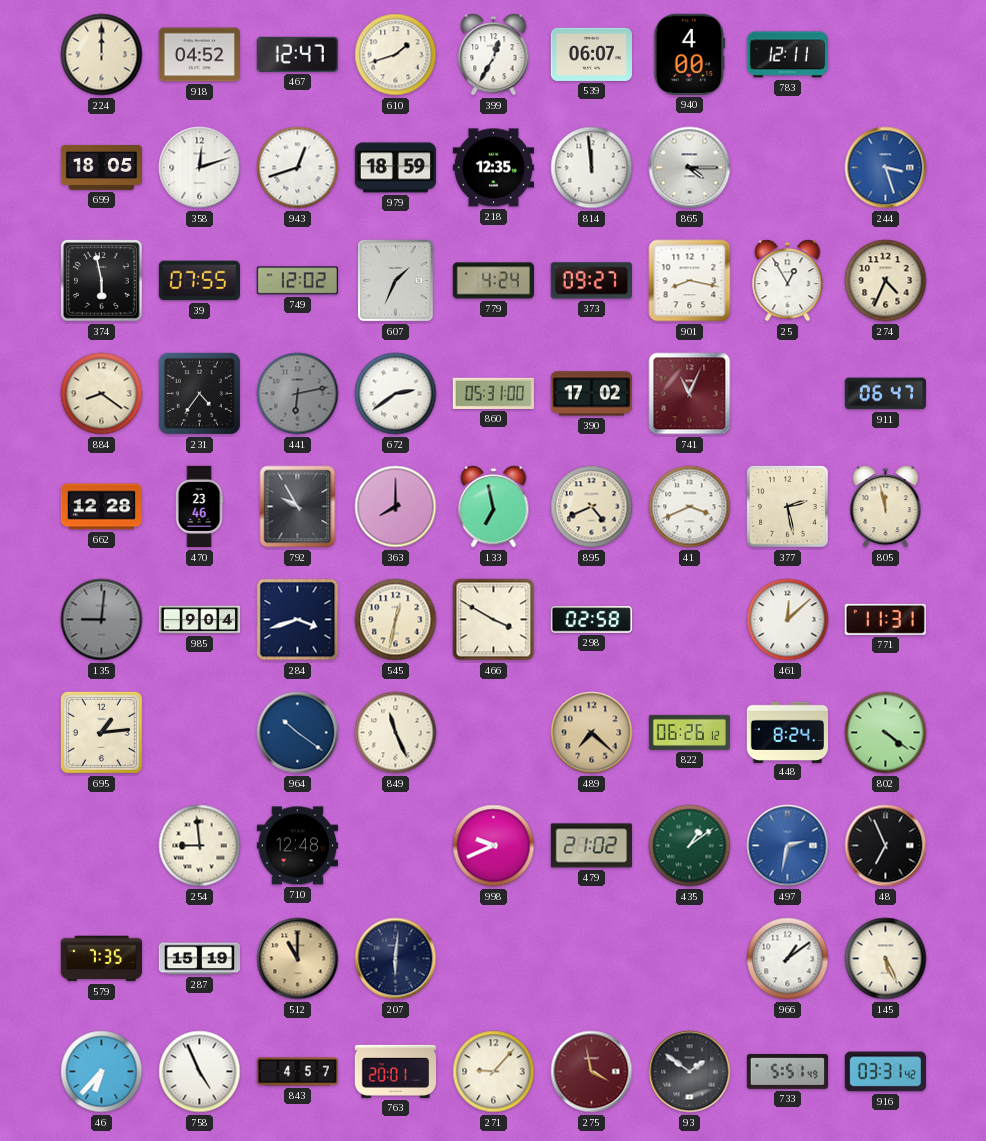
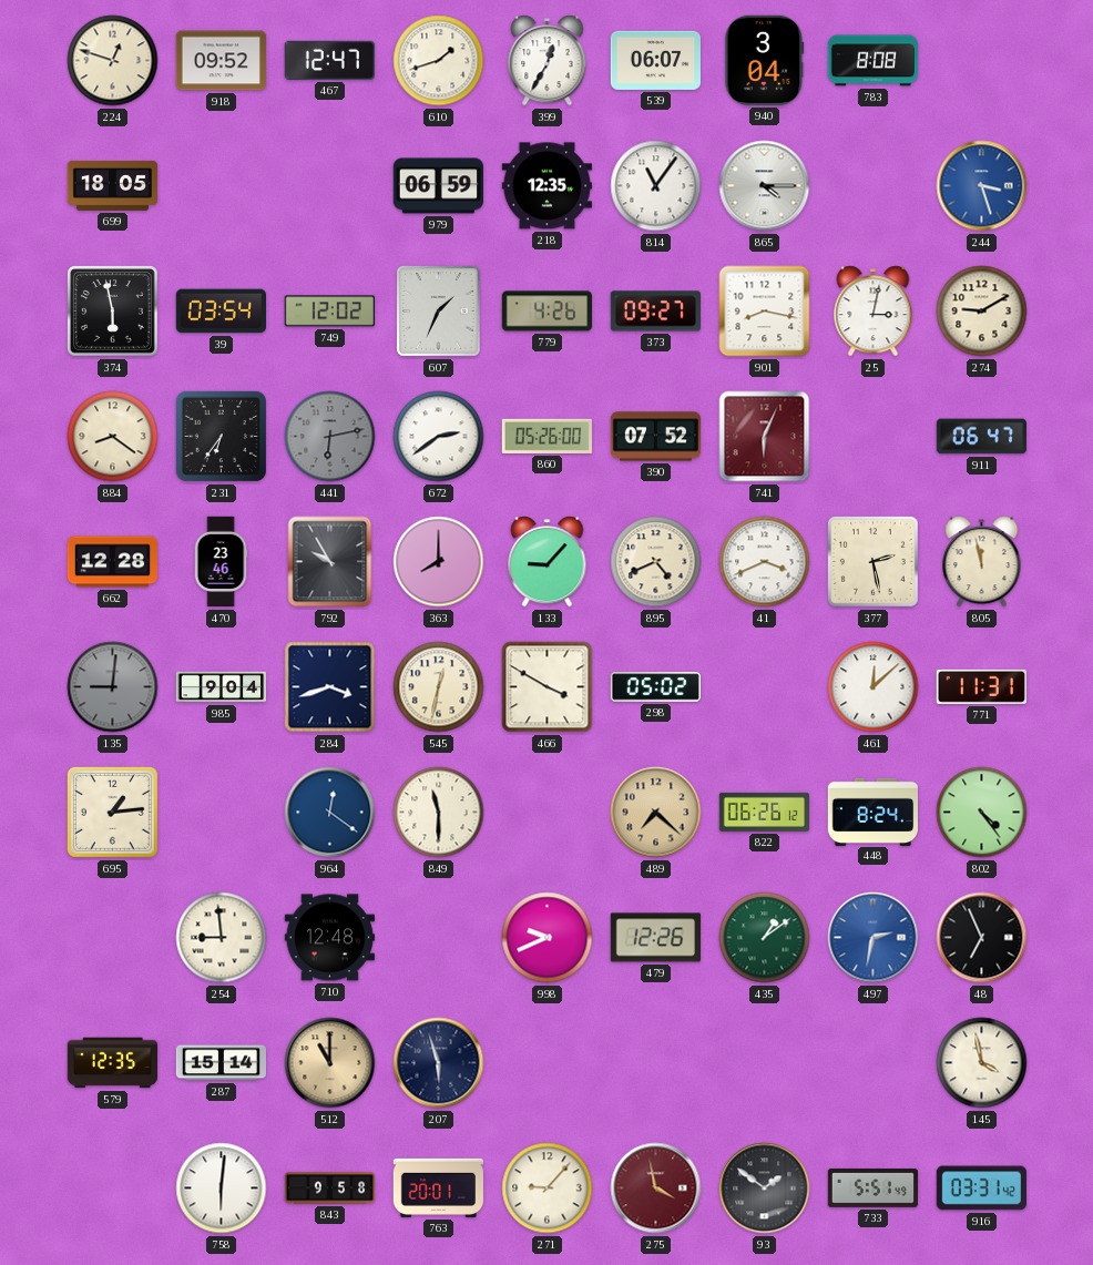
224: 12:00 -> 12:48 (113, 61)
918: 04:52 -> 09:52 (221, 61)
940: 4:00 -> 3:04 (765, 60)
783: 12:11 -> 8:08 (872, 61)
358: 12:12 -> none (200, 168)
943: 12:42 -> none (298, 168)
979: 18:59 -> 06:59 (438, 186)
814: 11:59 -> 11:06 (656, 186)
39: 07:55 -> 03:54 (221, 312)
779: 4:24 -> 4:26 (546, 312)
25: 12:55 -> 3:02 (874, 312)
274: 4:34 -> 9:10 (982, 312)
231: 4:36 -> 6:36 (221, 436)
860: 05:31 -> 05:26 (546, 436)
390: 17:02 -> 07:52 (655, 437)
741: 11:04 -> 6:04 (765, 437)
133: 6:58 -> 9:07 (548, 562)
298: 02:58 -> 05:02 (655, 687)
964: 10:21 -> 12:21 (330, 813)
849: 11:26 -> 11:30 (439, 813)
802: 4:21 -> 4:24 (982, 813)
479: 21:02 -> 12:26 (655, 938)
579: 7:35 -> 12:35 (112, 1063)
287: 15:19 -> 15:14 (221, 1063)
207: 6:01 -> 5:57 (439, 1063)
966: 1:09 -> none (788, 959)
145: 5:26 -> 3:58 (982, 1063)
46: 6:37 -> none (102, 1072)
758: 4:56 -> 6:01 (222, 1189)
843: 4:57 -> 9:58 (330, 1189)
